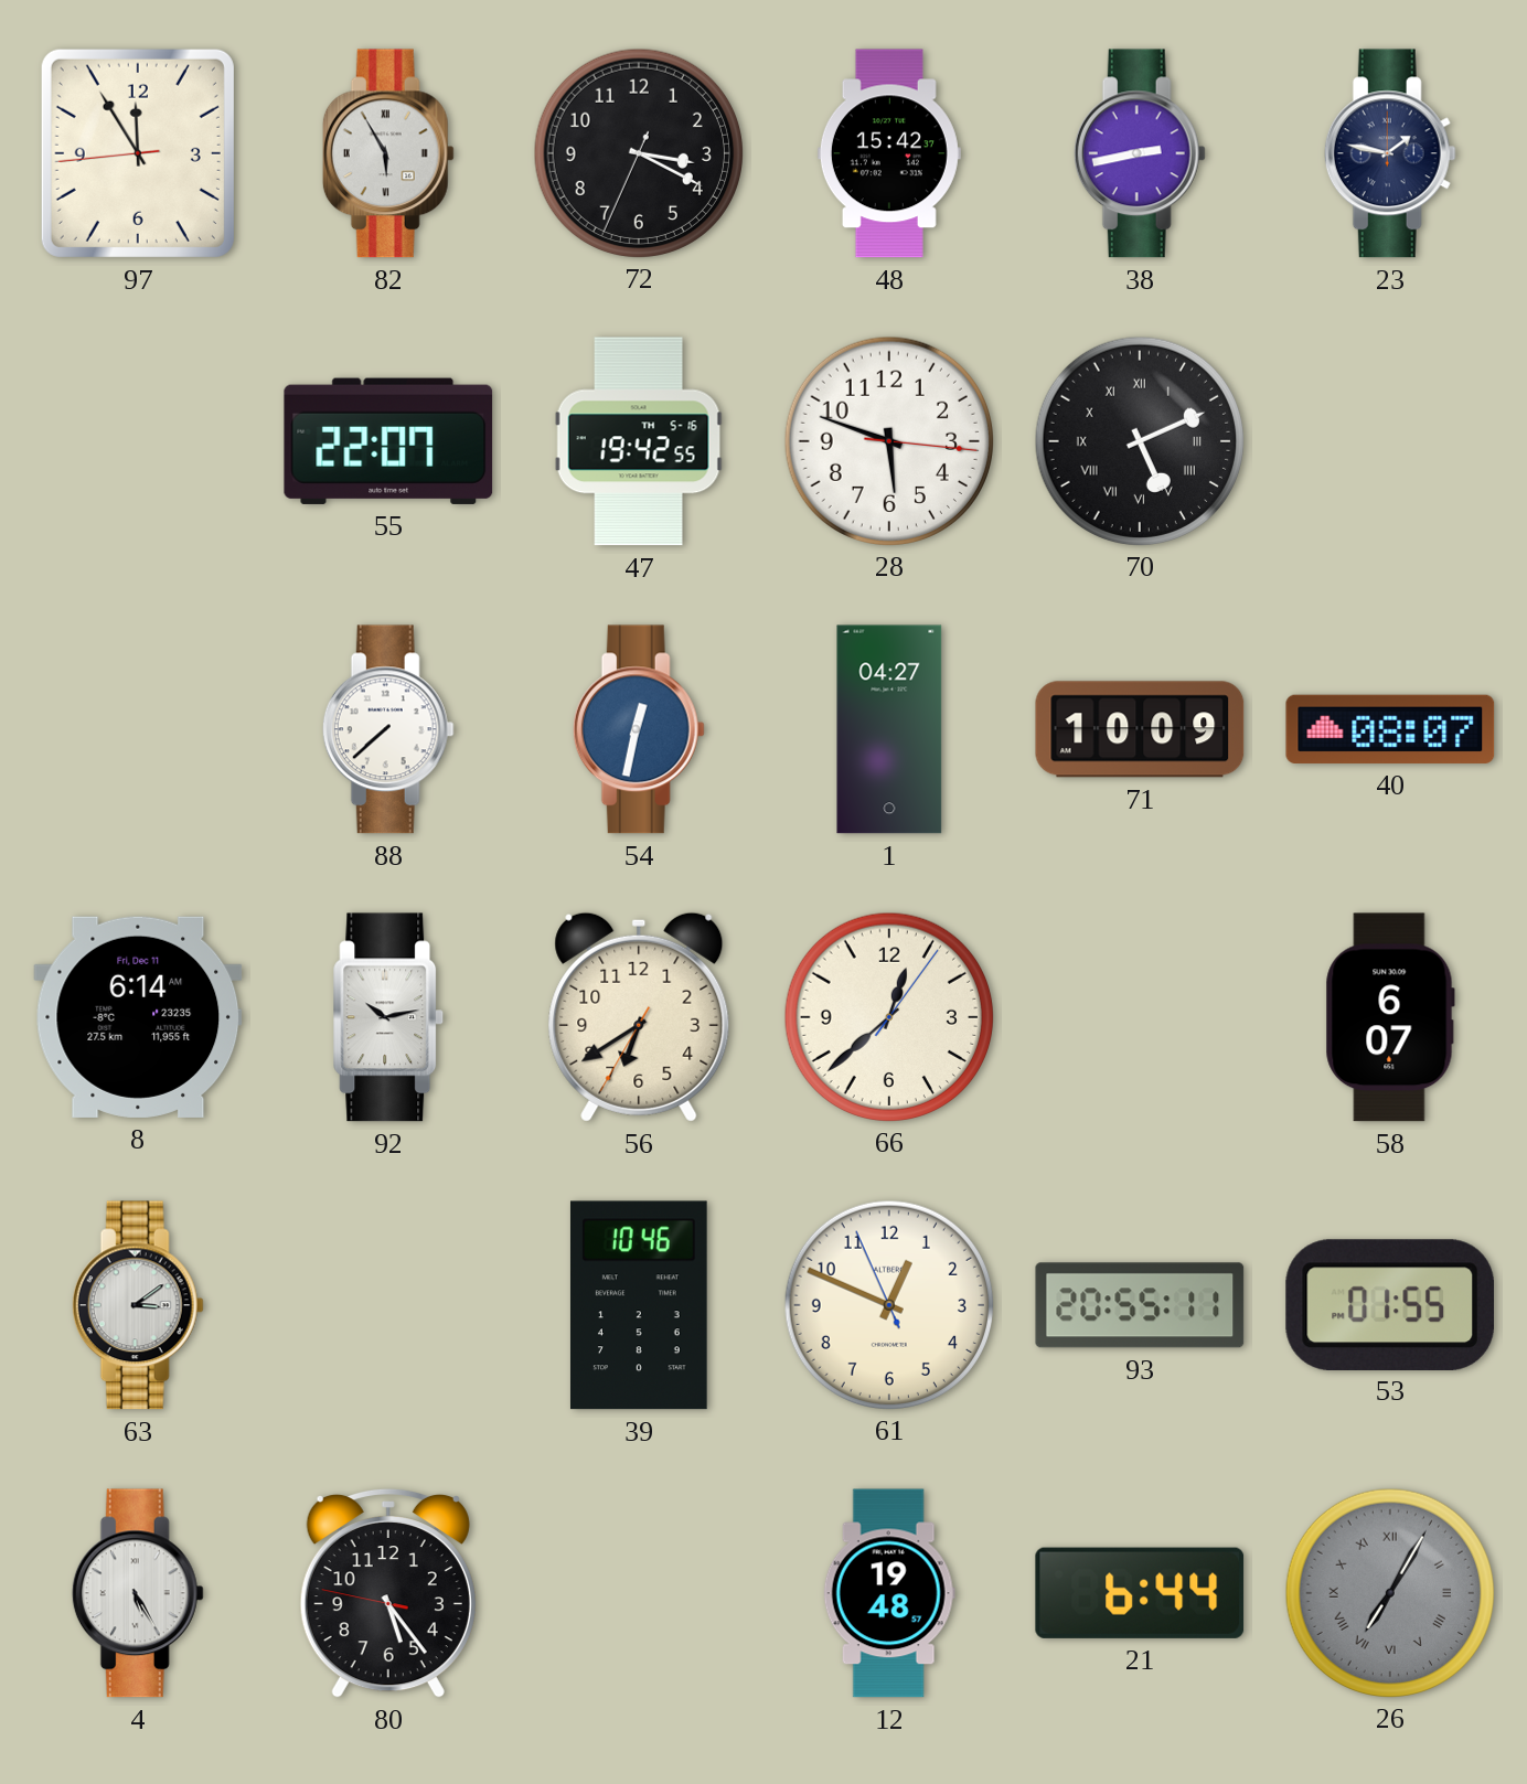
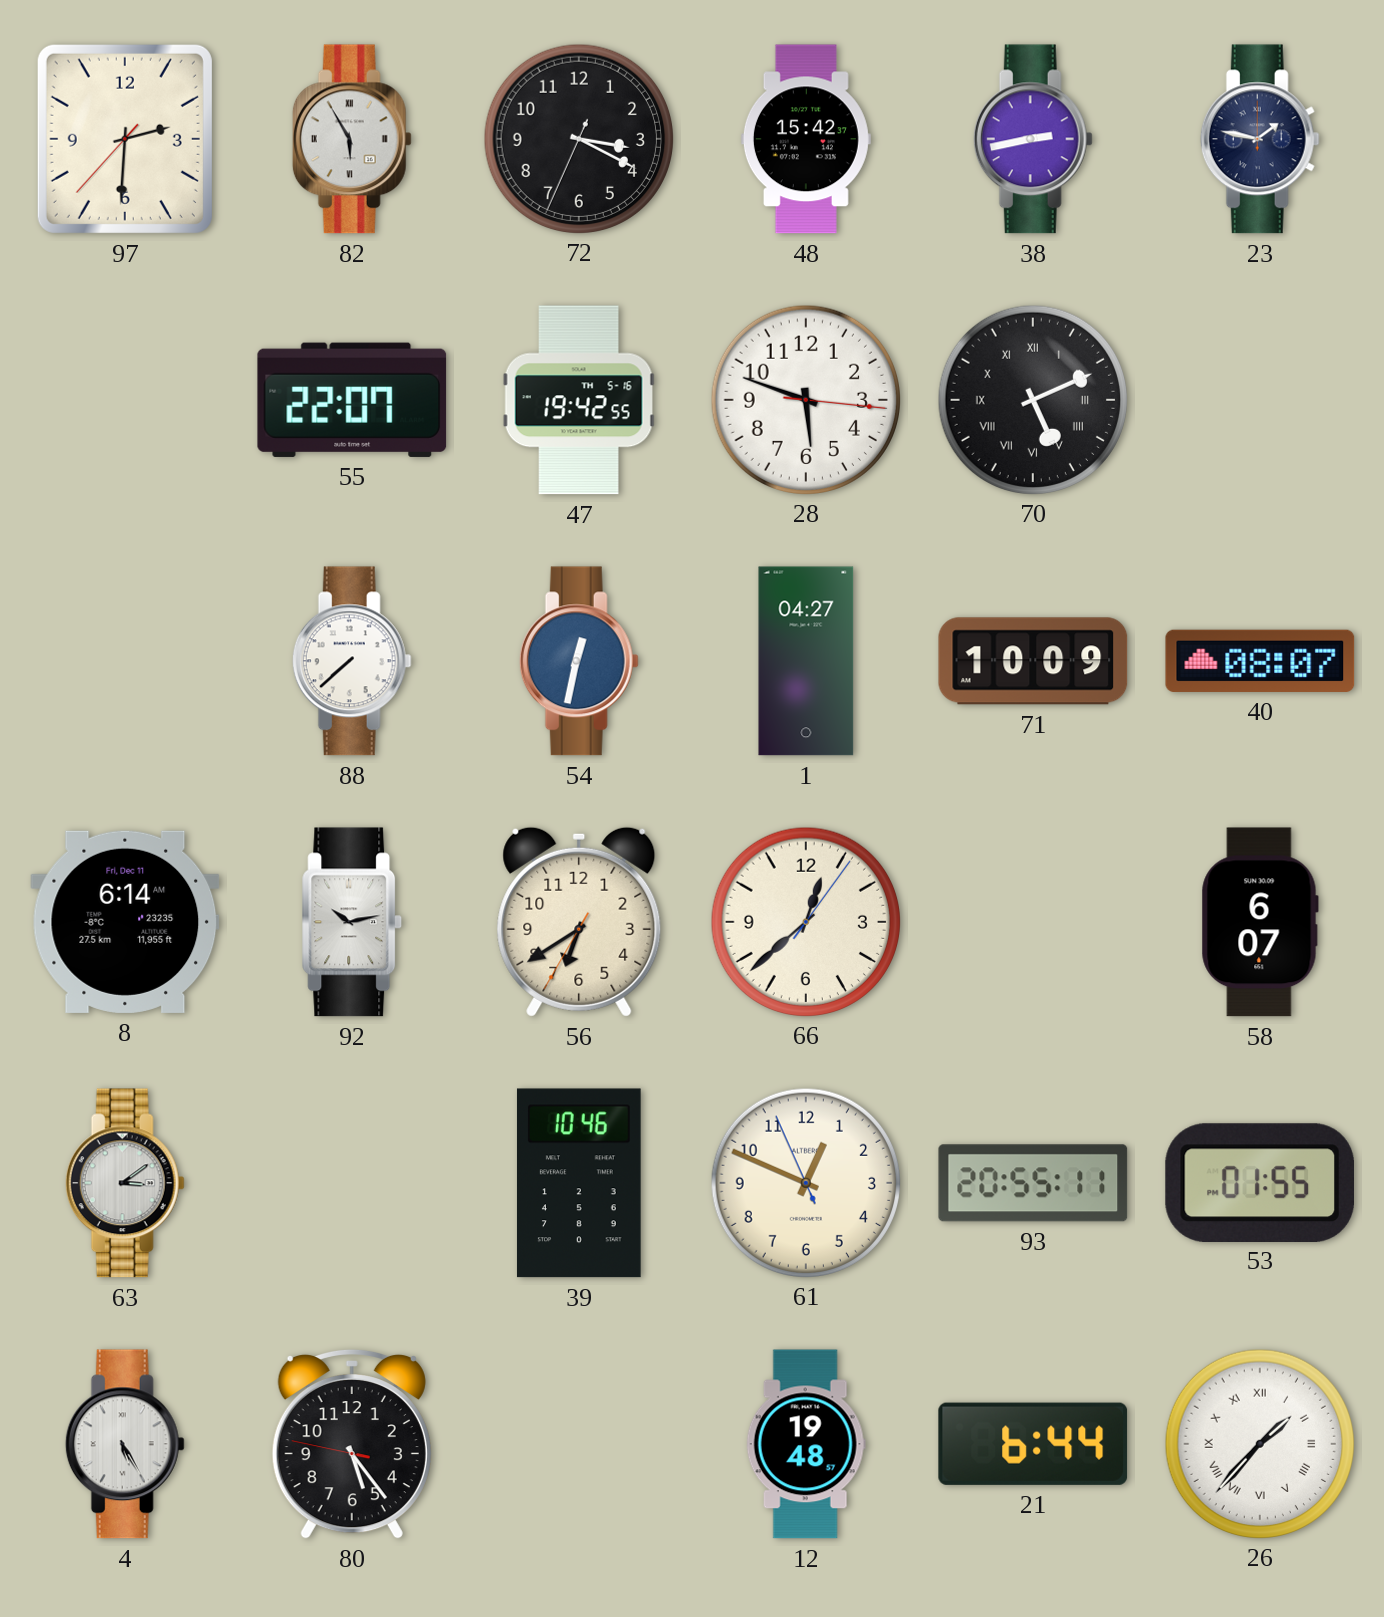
97: 11:54 -> 2:30 (125, 139)
26: 7:05 -> 1:37 (1259, 1443)
26 dial: grey -> white (1259, 1443)
